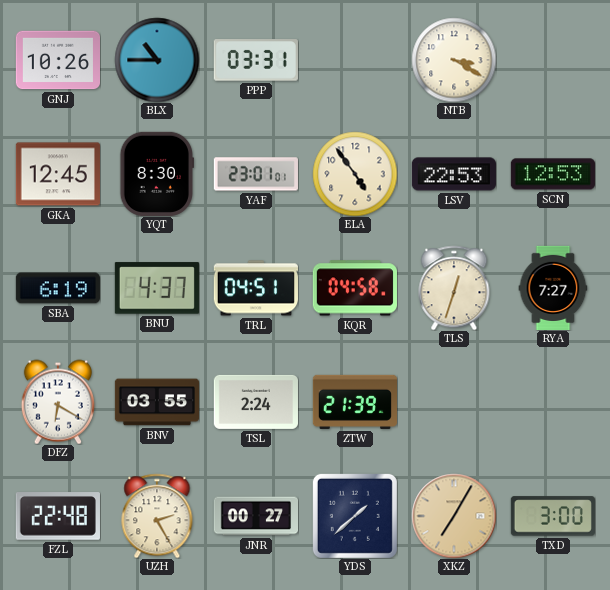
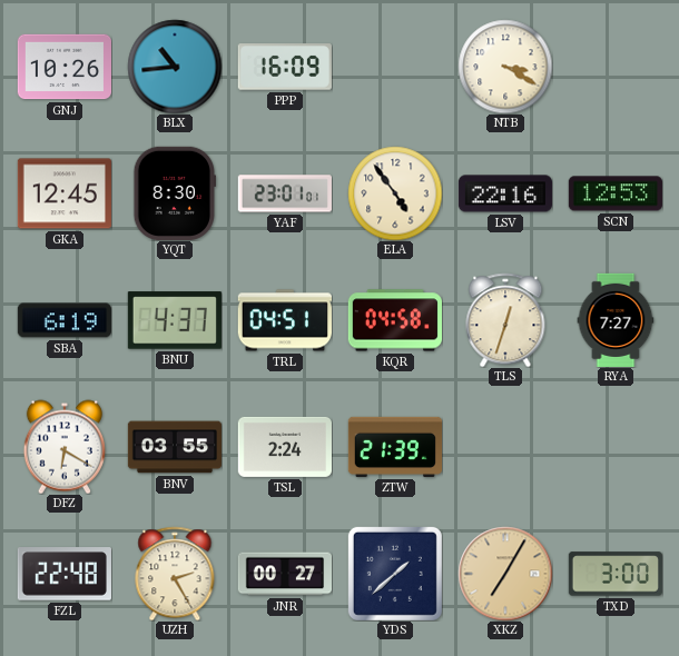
BLX: 10:45 -> 10:44 (175, 67)
PPP: 03:31 -> 16:09 (285, 67)
LSV: 22:53 -> 22:16 (505, 193)
